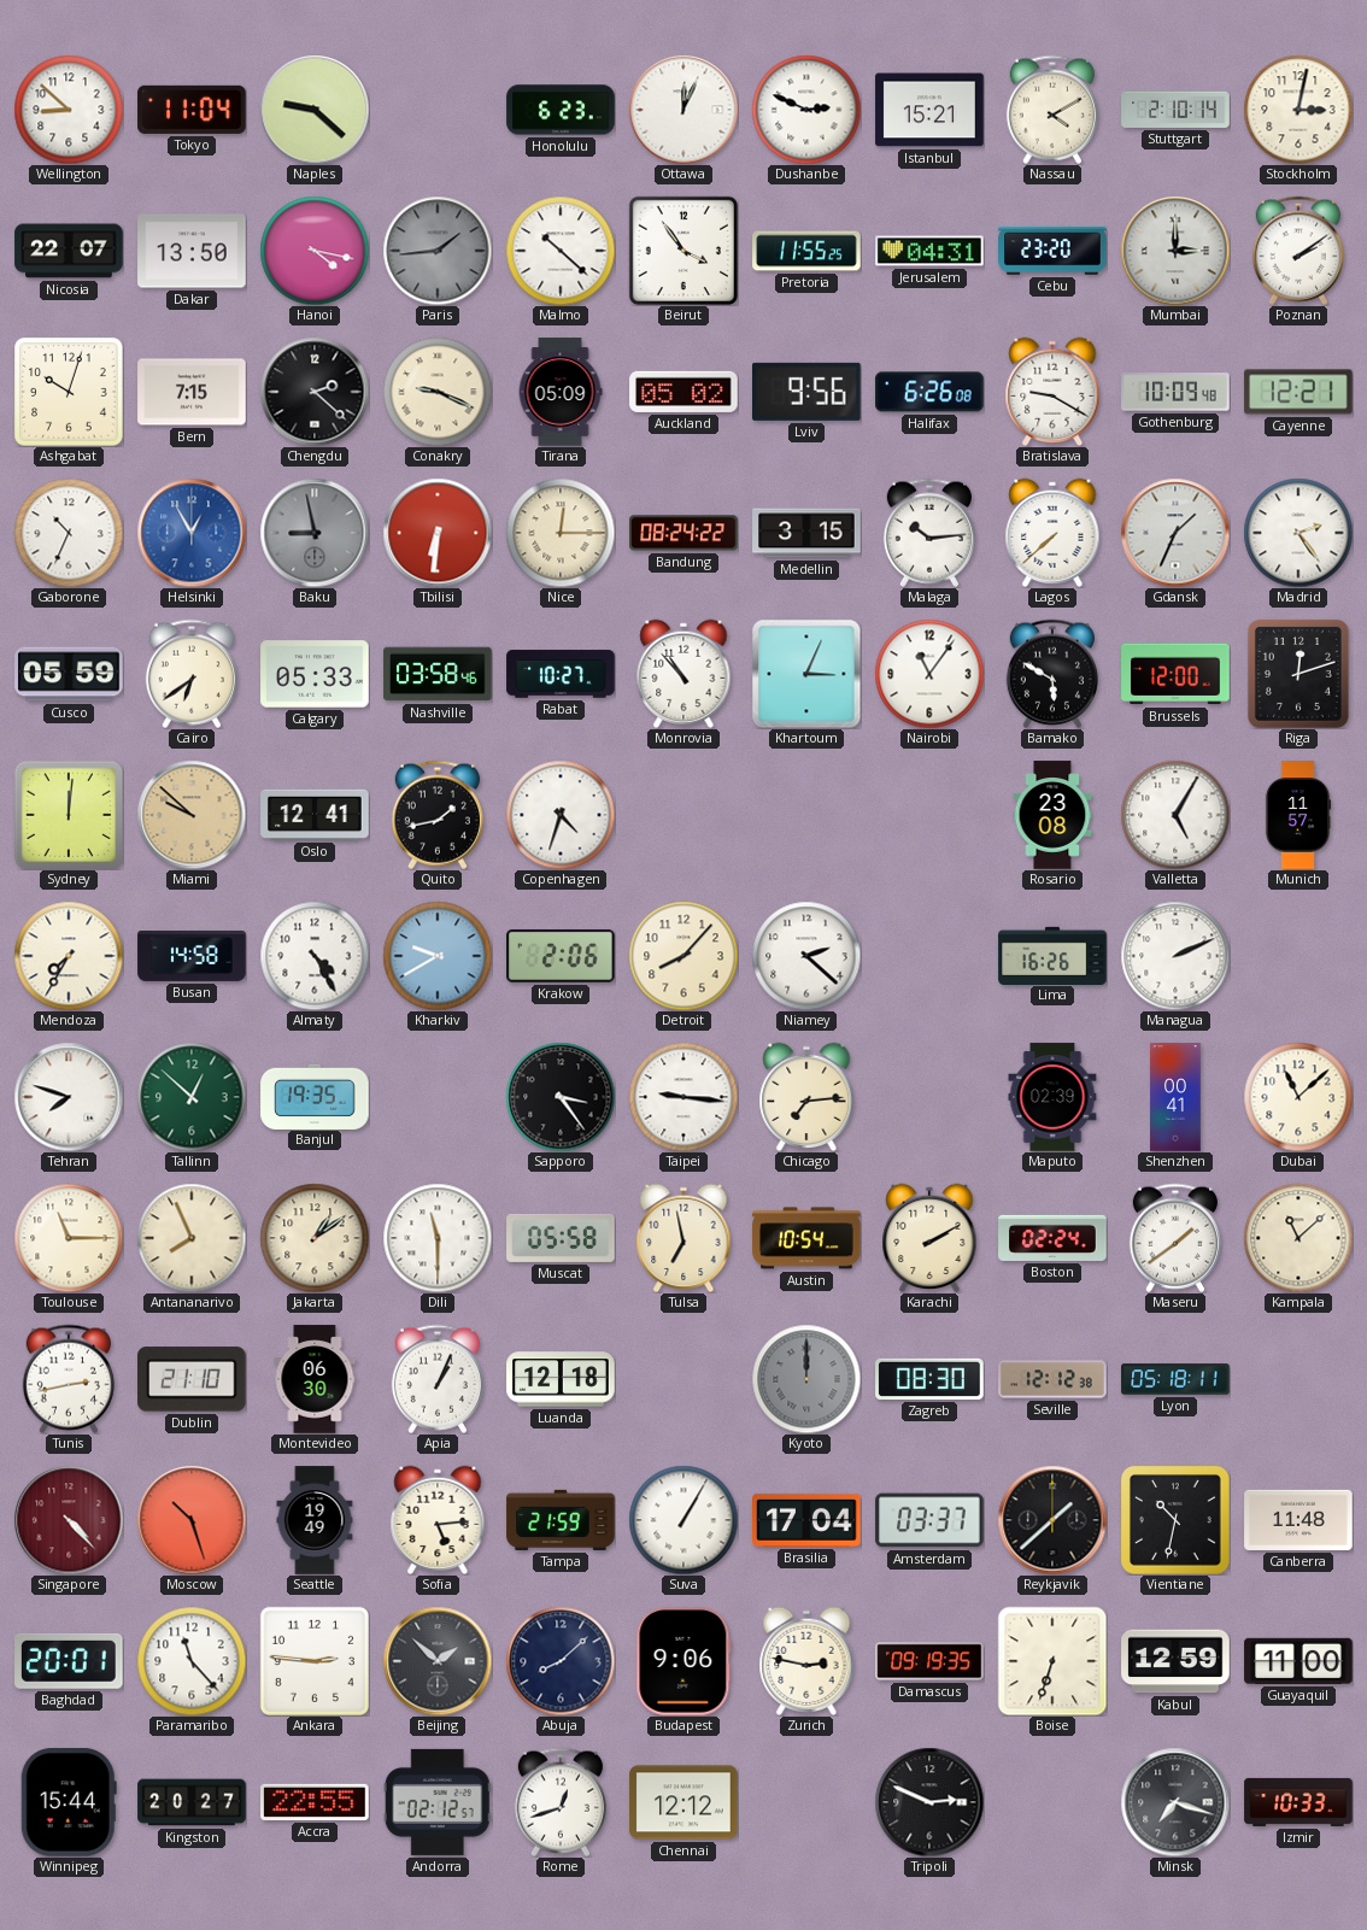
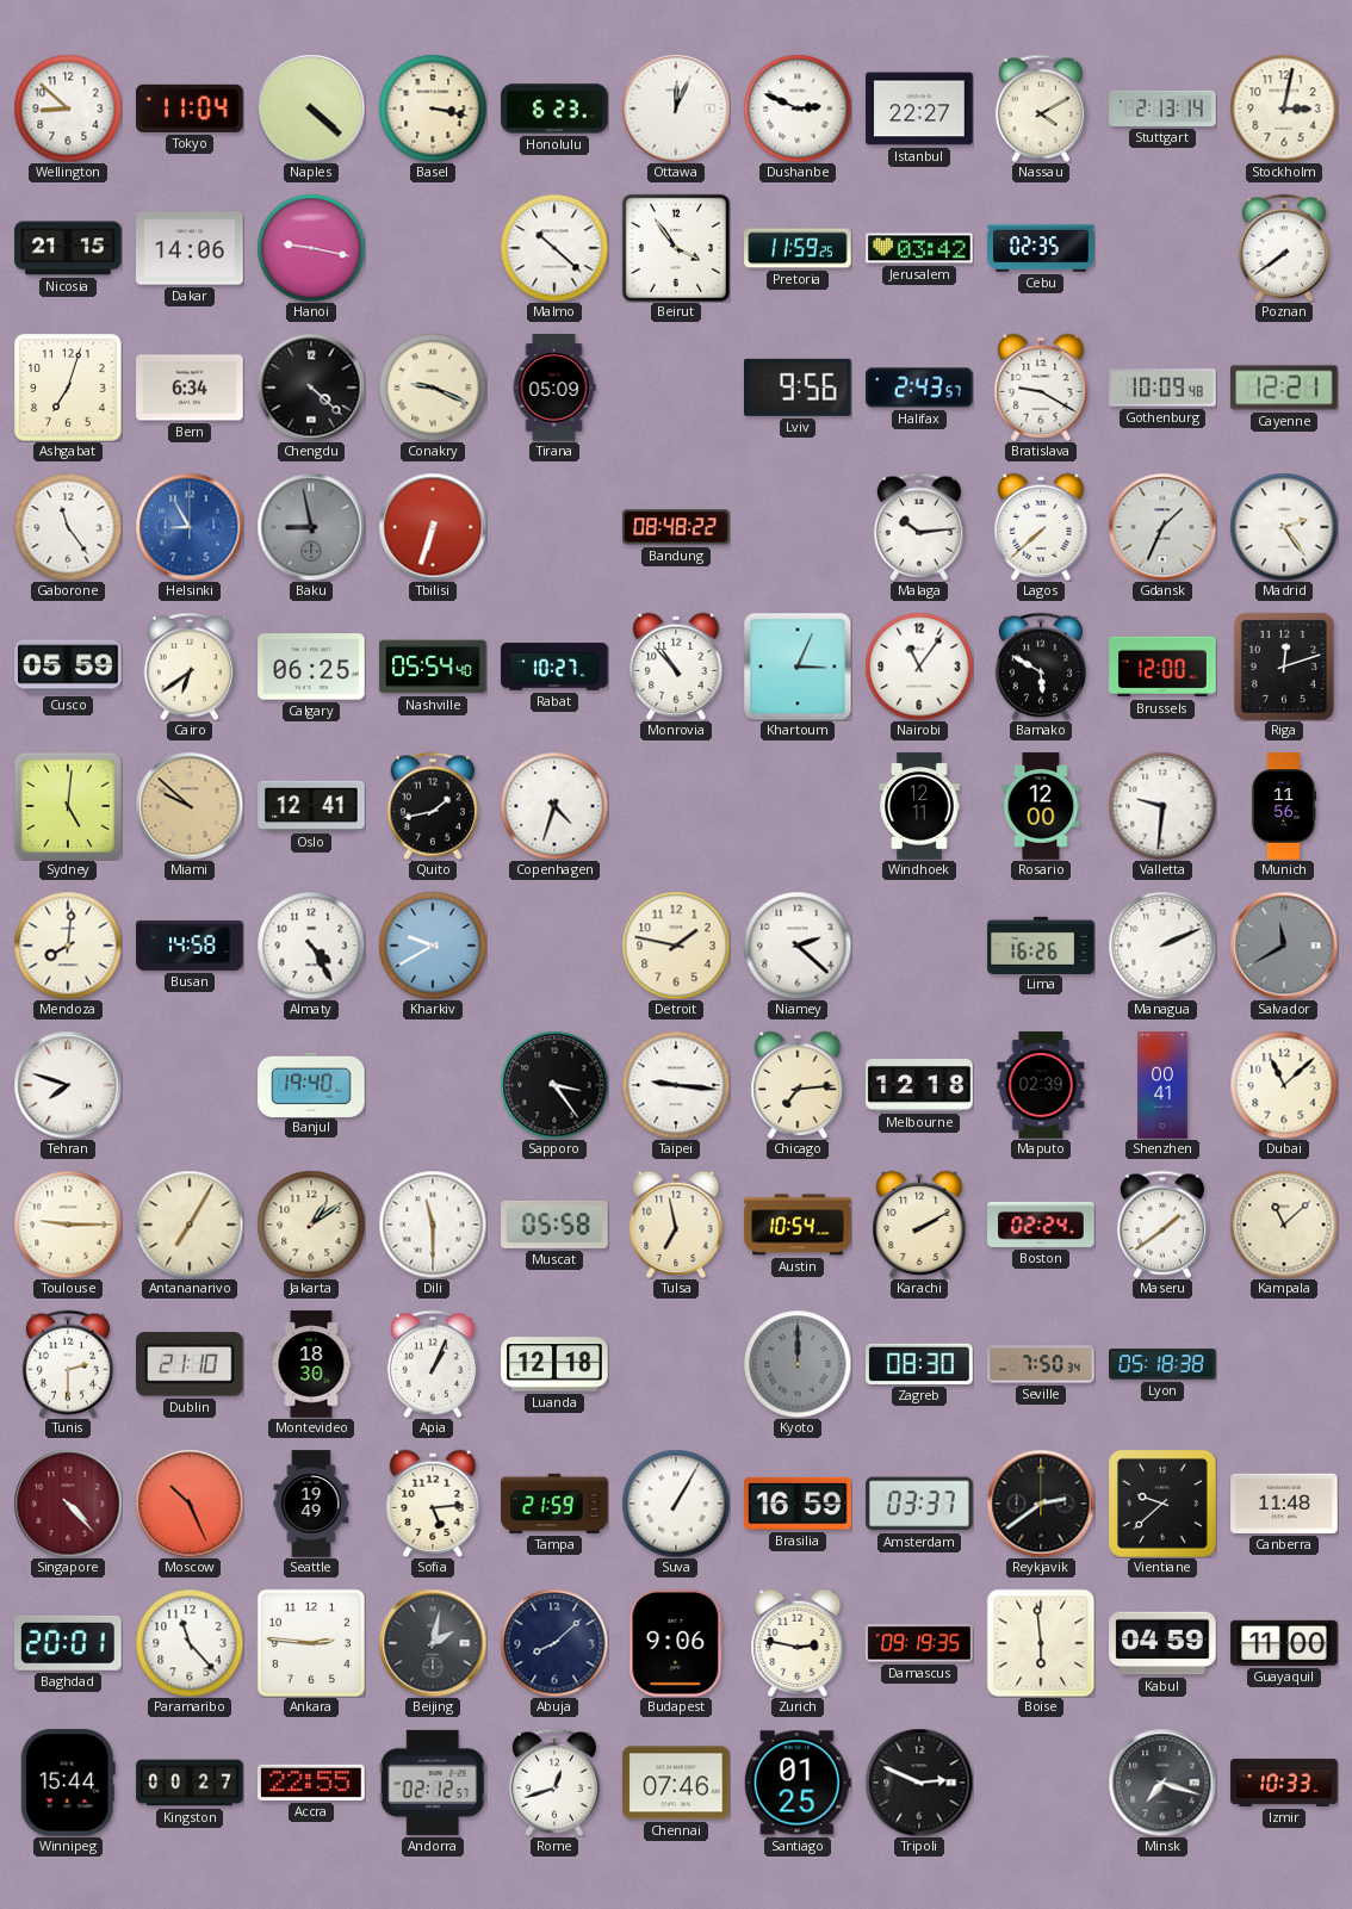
Naples: 9:22 -> 4:22 (311, 109)
Basel: none -> 3:17 (433, 109)
Istanbul: 15:21 -> 22:27 (919, 109)
Stuttgart: 2:10 -> 2:13 (1162, 109)
Nicosia: 22:07 -> 21:15 (68, 248)
Dakar: 13:50 -> 14:06 (190, 248)
Hanoi: 4:17 -> 9:17 (311, 248)
Paris: 1:44 -> none (438, 251)
Pretoria: 11:55 -> 11:59 (798, 248)
Jerusalem: 04:31 -> 03:42 (919, 248)
Cebu: 23:20 -> 02:35 (1041, 248)
Mumbai: 3:00 -> none (1175, 251)
Poznan: 2:09 -> 7:39 (1284, 248)
Ashgabat: 10:03 -> 7:03 (68, 388)
Bern: 7:15 -> 6:34 (190, 388)
Chengdu: 2:22 -> 4:22 (311, 388)
Auckland: 05:02 -> none (683, 392)
Halifax: 6:26 -> 2:43 (919, 388)
Gaborone: 10:34 -> 11:24 (68, 527)
Helsinki: 12:55 -> 8:55 (190, 527)
Tbilisi: 6:31 -> 6:33 (433, 527)
Nice: 12:15 -> none (561, 533)
Bandung: 08:24 -> 08:48 (676, 527)
Medellin: 3:15 -> none (806, 533)
Calgary: 05:33 -> 06:25 (311, 667)
Nashville: 03:58 -> 05:54 (433, 667)
Sydney: 12:01 -> 5:01 (68, 806)
Windhoek: none -> 12:11 (919, 806)
Rosario: 23:08 -> 12:00 (1041, 806)
Valletta: 5:05 -> 9:31 (1162, 806)
Munich: 11:57 -> 11:56 (1284, 806)
Mendoza: 7:35 -> 8:01 (68, 946)
Krakow: 2:06 -> none (561, 956)
Detroit: 8:07 -> 1:47 (676, 946)
Salvador: none -> 11:40 (1284, 946)
Tallinn: 12:52 -> none (192, 1097)
Banjul: 19:35 -> 19:40 (311, 1084)
Melbourne: none -> 12:18 (919, 1086)
Toulouse: 11:15 -> 9:15 (68, 1225)
Antananarivo: 7:56 -> 7:05 (190, 1225)
Tunis: 2:43 -> 2:30 (68, 1364)
Montevideo: 06:30 -> 18:30 (311, 1364)
Seville: 12:12 -> 7:50 (1041, 1364)
Lyon: 05:18:11 -> 05:18:38 (1162, 1364)
Moscow: 10:27 -> 10:26 (190, 1504)
Brasilia: 17:04 -> 16:59 (798, 1504)
Reykjavik: 1:38 -> 2:39 (1041, 1504)
Vientiane: 10:32 -> 9:38 (1162, 1504)
Beijing: 1:52 -> 2:02 (433, 1643)
Boise: 6:33 -> 5:59 (1041, 1643)
Kabul: 12:59 -> 04:59 (1162, 1643)
Kingston: 20:27 -> 00:27 (190, 1783)
Chennai: 12:12 -> 07:46 (676, 1783)
Santiago: none -> 01:25 (798, 1783)
